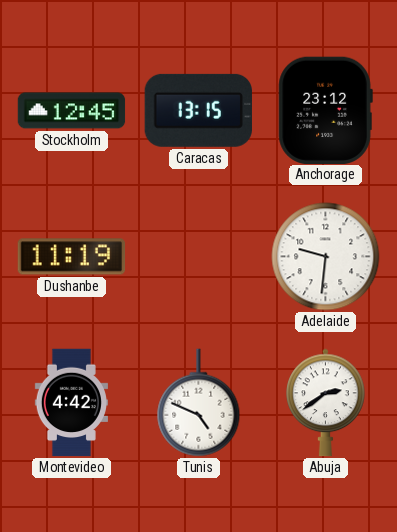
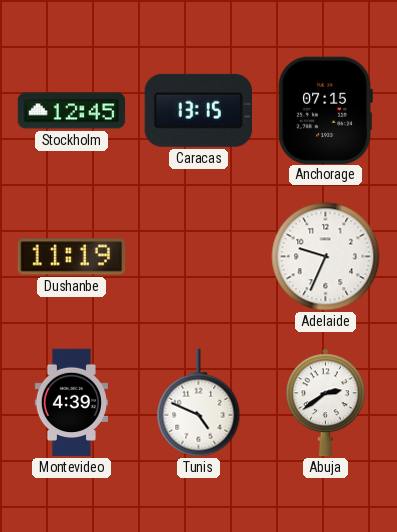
Anchorage: 23:12 -> 07:15 (325, 110)
Adelaide: 9:31 -> 9:34 (326, 257)
Montevideo: 4:42 -> 4:39 (71, 403)
